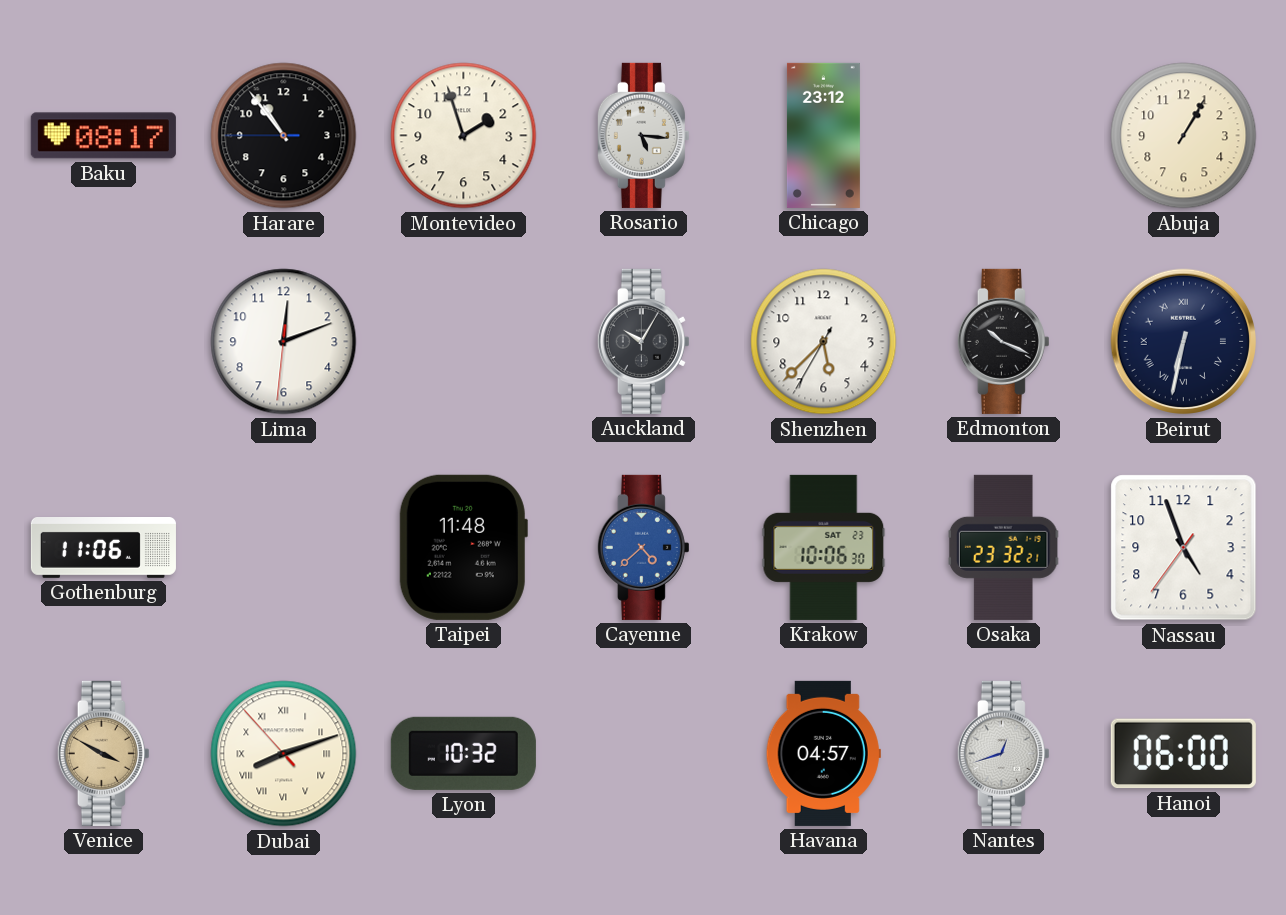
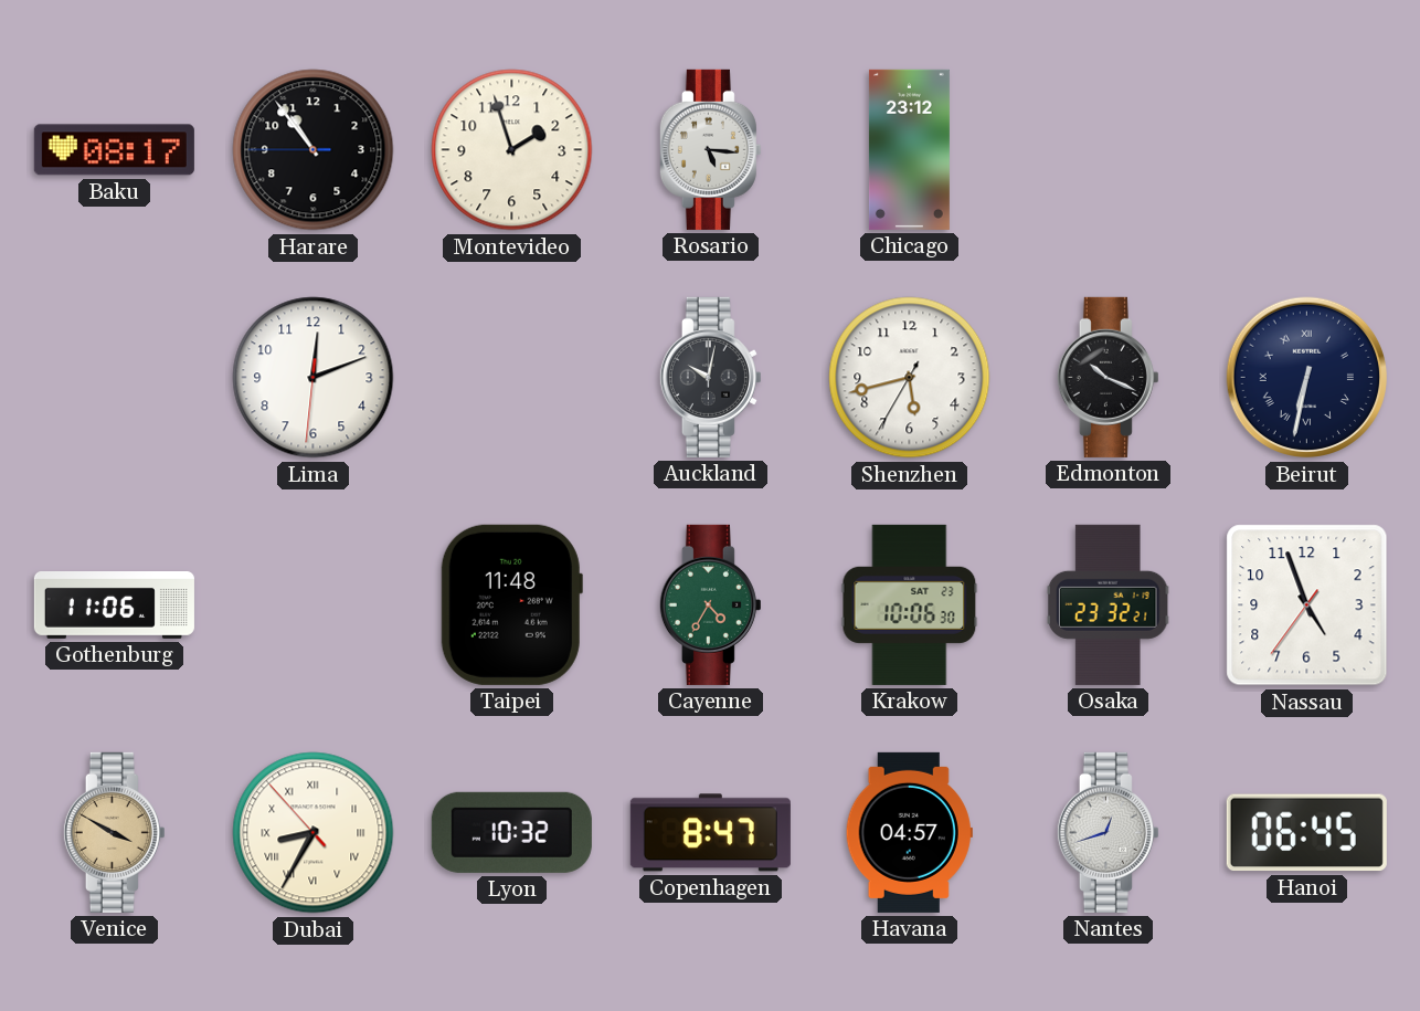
Abuja: 1:05 -> none (1184, 136)
Auckland: 10:05 -> 10:02 (710, 377)
Shenzhen: 5:37 -> 5:42 (910, 378)
Cayenne: 4:38 -> 4:35 (710, 604)
Cayenne dial: blue -> green (710, 604)
Dubai: 8:11 -> 8:34 (314, 833)
Copenhagen: none -> 8:47 (710, 833)
Hanoi: 06:00 -> 06:45 (1306, 833)
